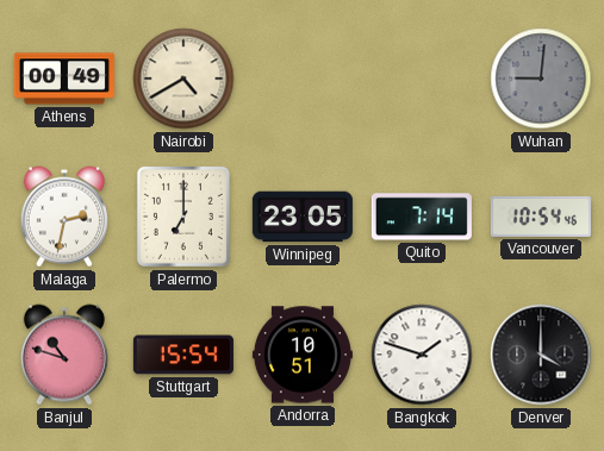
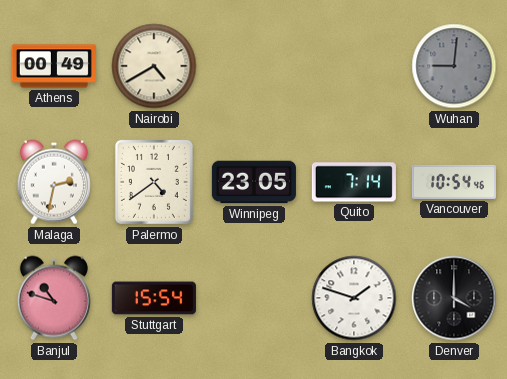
Palermo: 7:00 -> 4:39 (154, 182)
Andorra: 10:51 -> none (303, 355)
